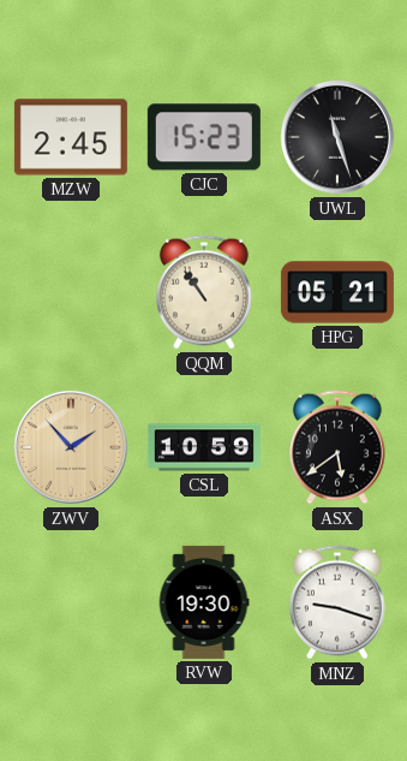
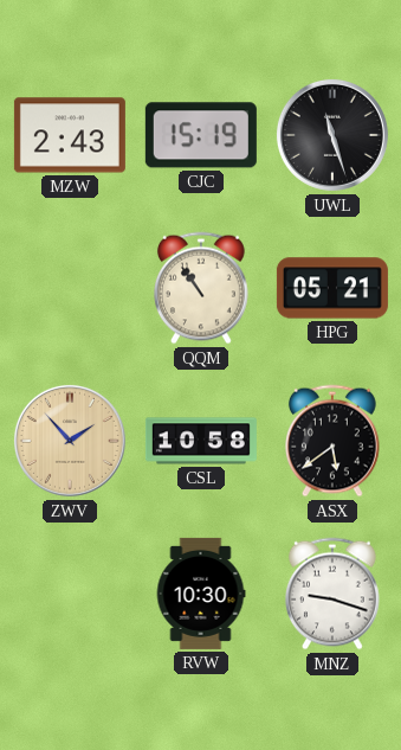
MZW: 2:45 -> 2:43 (70, 135)
CJC: 15:23 -> 15:19 (201, 135)
CSL: 10:59 -> 10:58 (201, 441)
RVW: 19:30 -> 10:30 (201, 594)
